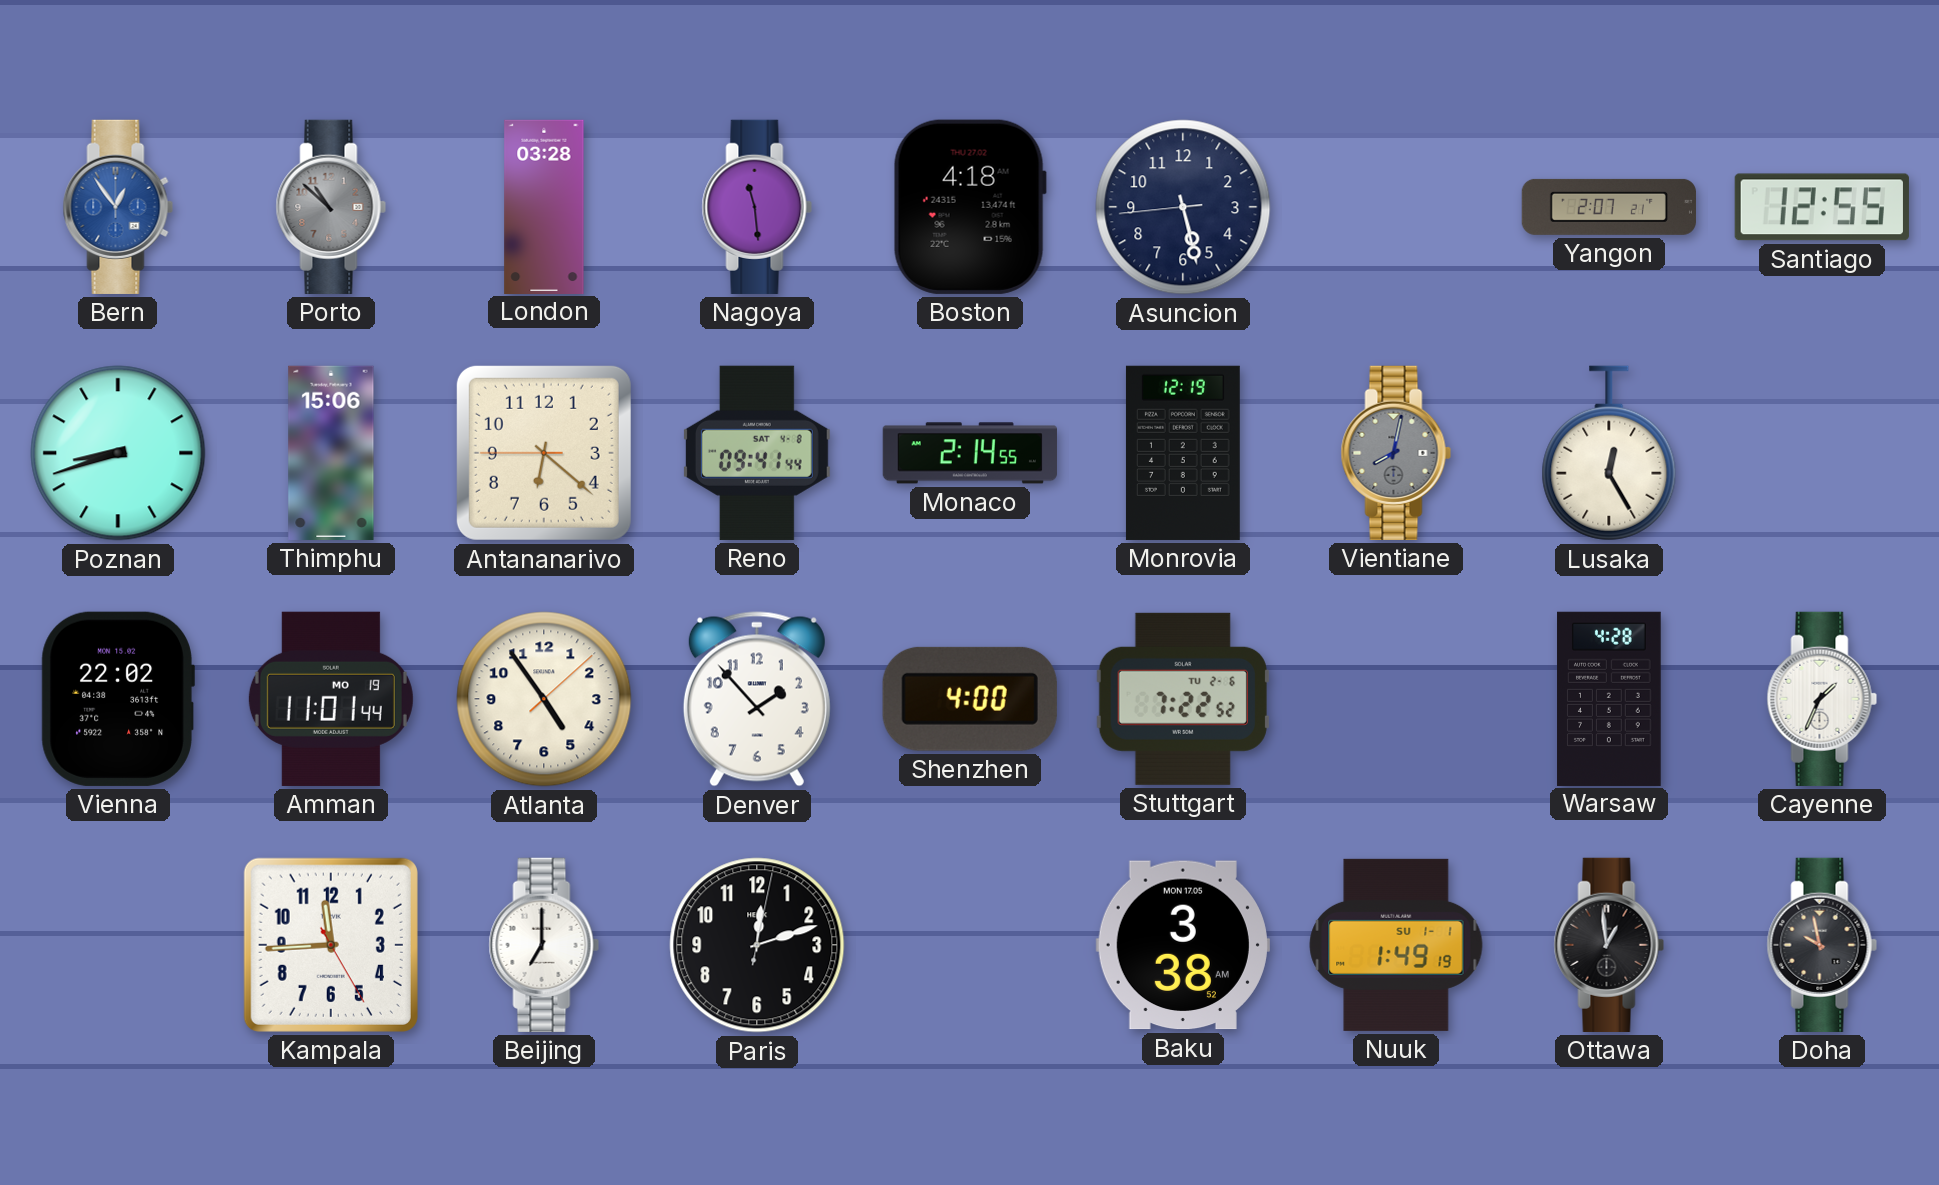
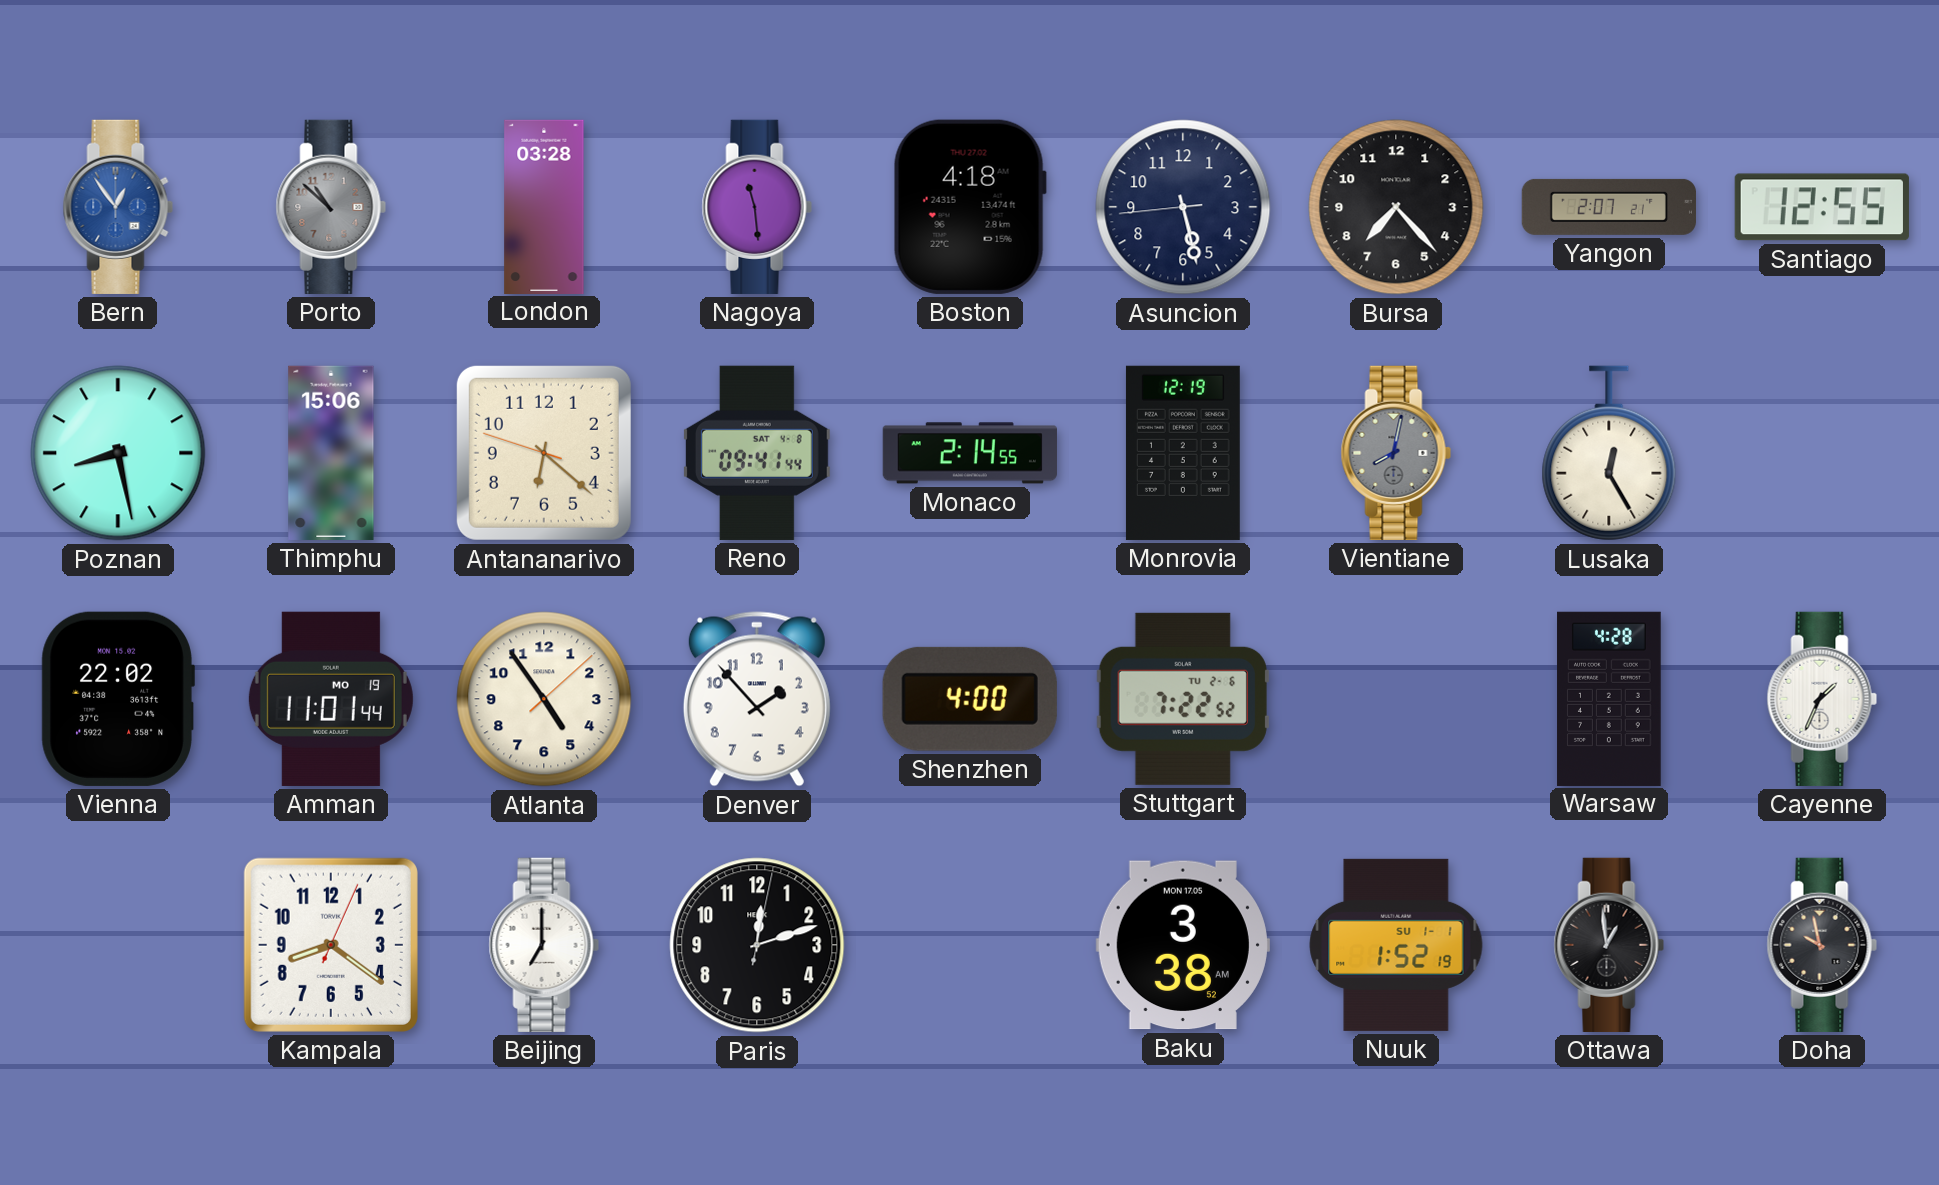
Bursa: none -> 7:23 (1396, 207)
Poznan: 8:42 -> 8:28 (118, 453)
Antananarivo: 6:21:45 -> 6:21:48 (544, 453)
Kampala: 11:44 -> 8:21 (331, 945)
Nuuk: 1:49 -> 1:52 (1396, 945)
